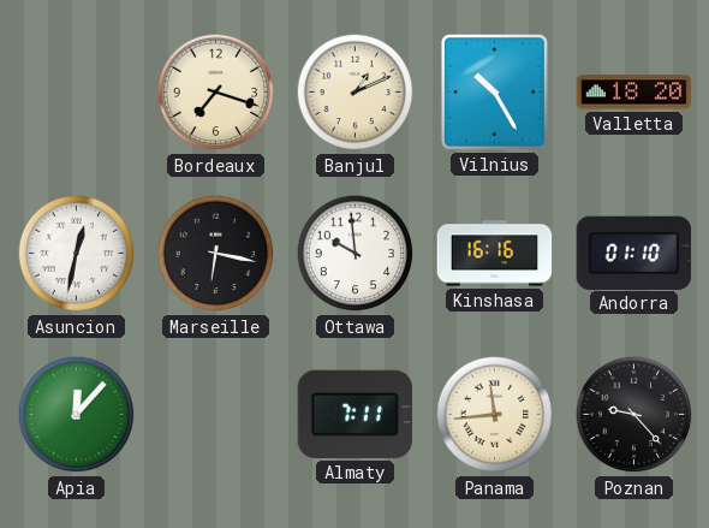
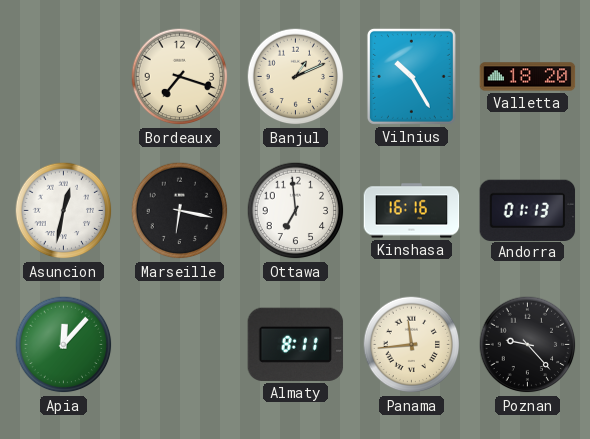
Ottawa: 9:59 -> 6:59 (296, 211)
Andorra: 01:10 -> 01:13 (528, 210)
Almaty: 7:11 -> 8:11 (296, 344)
